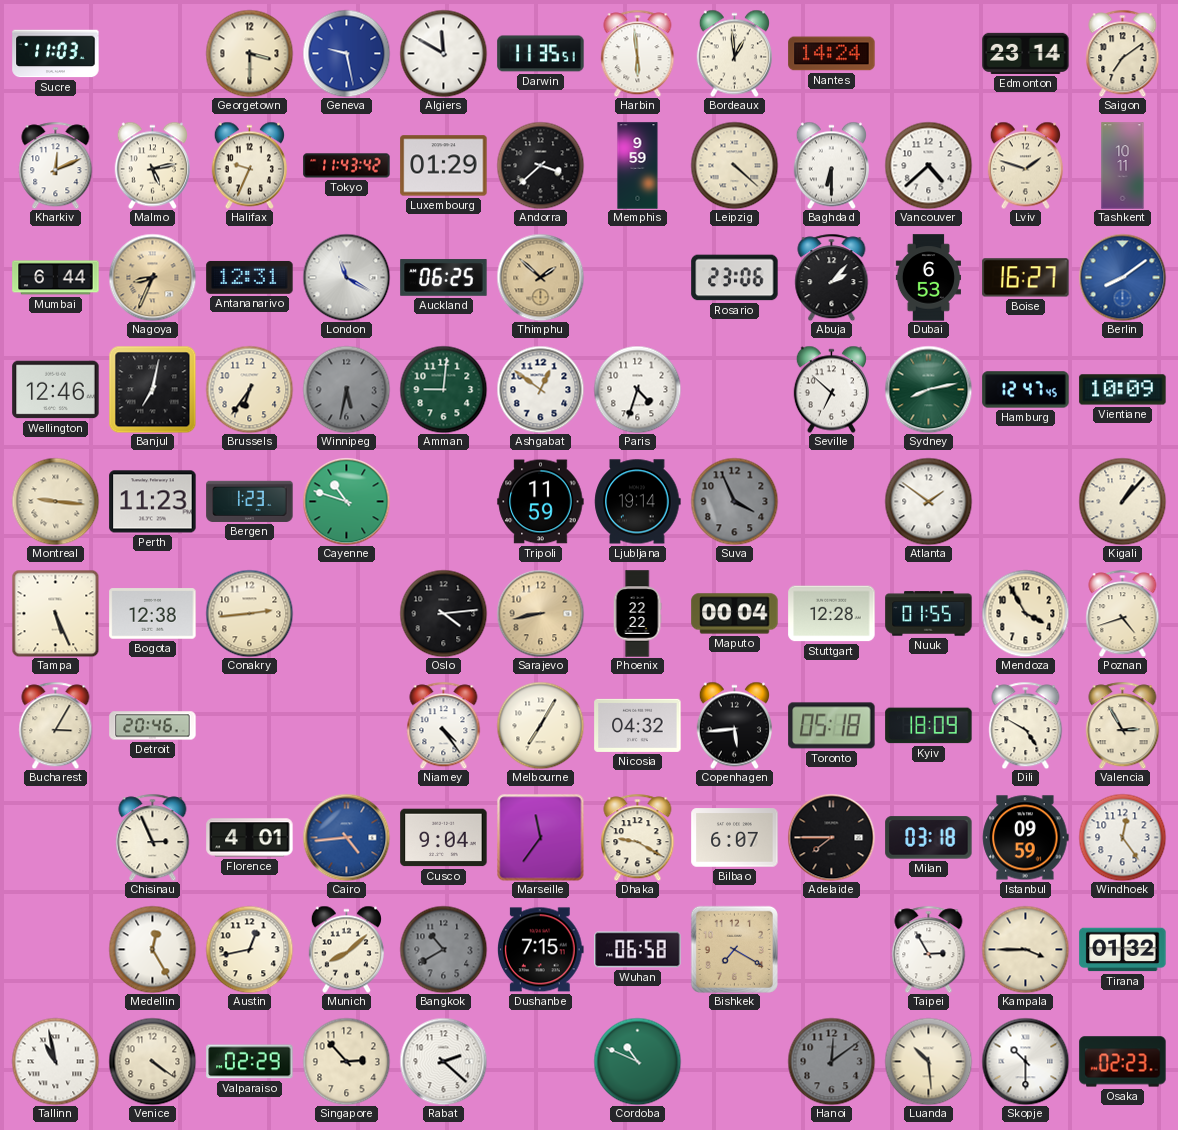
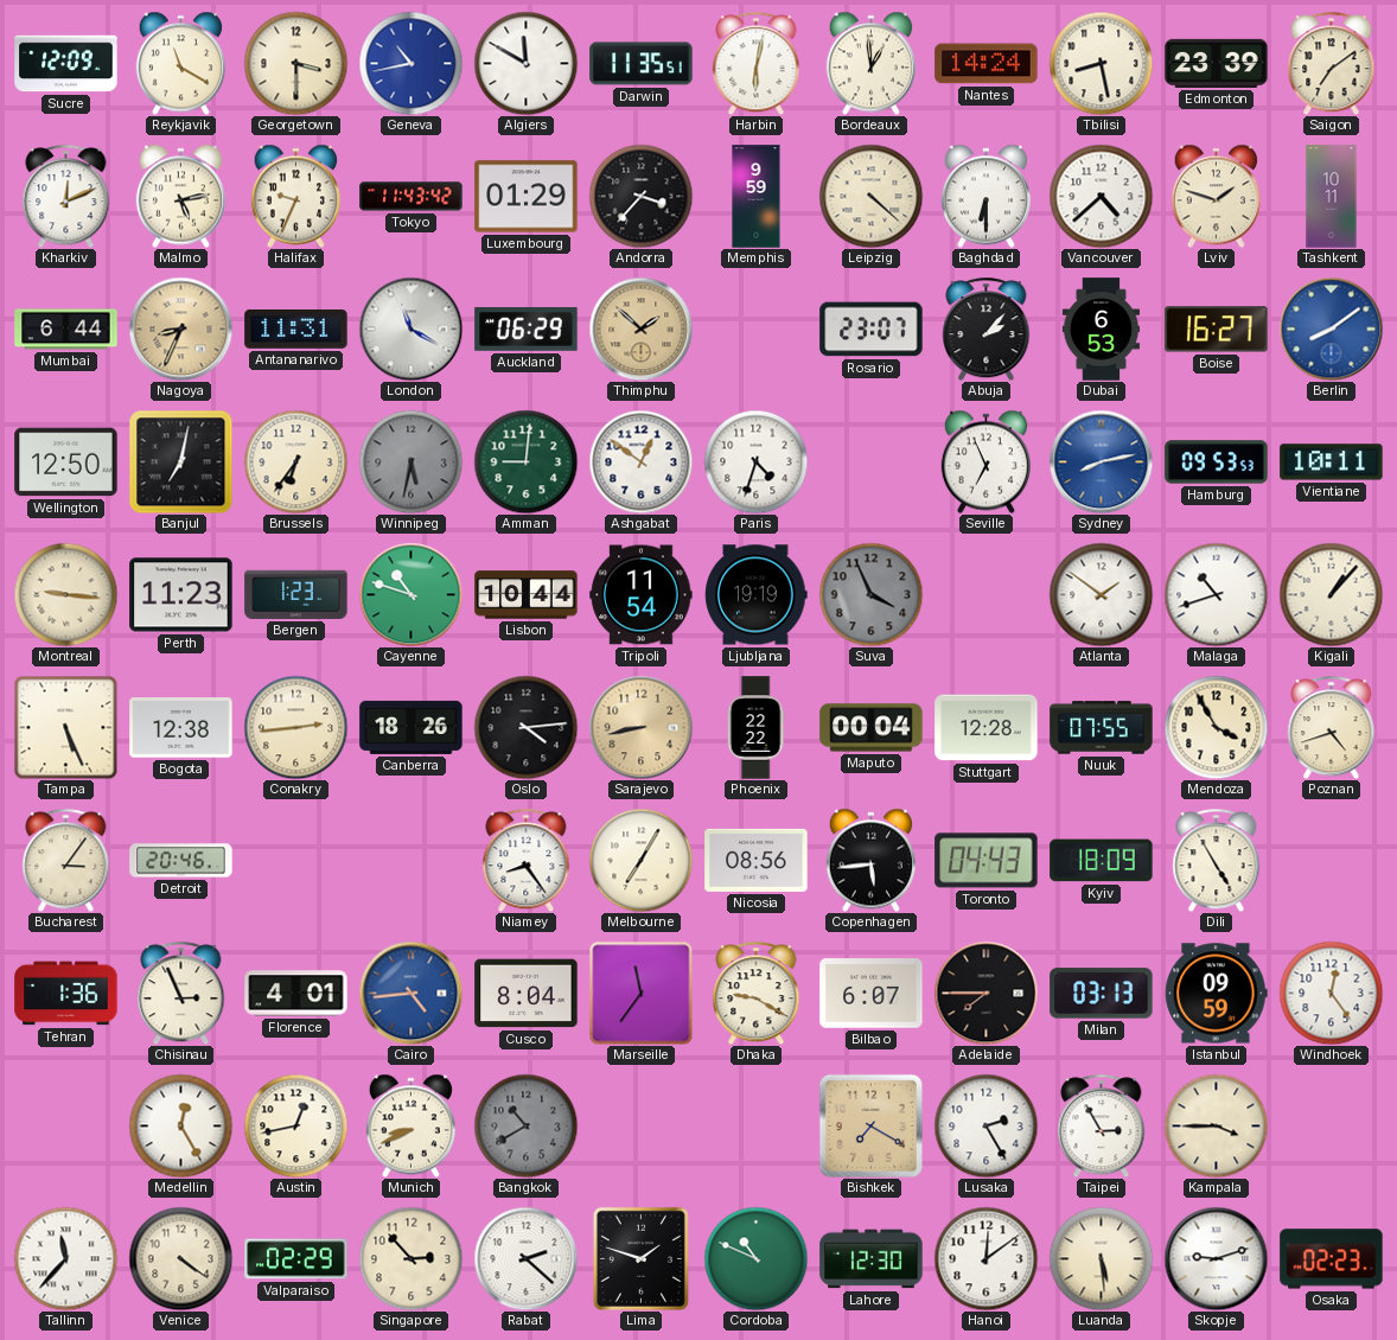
Sucre: 11:03 -> 12:09 (66, 64)
Reykjavik: none -> 11:20 (180, 63)
Geneva: 9:28 -> 10:43 (410, 63)
Harbin: 5:59 -> 6:02 (757, 63)
Tbilisi: none -> 8:28 (1101, 63)
Edmonton: 23:14 -> 23:39 (1217, 63)
Andorra: 3:38 -> 3:37 (640, 196)
Antananarivo: 12:31 -> 11:31 (296, 328)
Auckland: 06:25 -> 06:29 (527, 330)
Rosario: 23:06 -> 23:07 (872, 330)
Wellington: 12:46 -> 12:50 (66, 462)
Seville: 6:52 -> 6:56 (985, 461)
Sydney dial: green -> blue (1101, 461)
Hamburg: 12:47 -> 09:53 (1217, 462)
Vientiane: 10:09 -> 10:11 (1332, 462)
Lisbon: none -> 10:44 (527, 595)
Tripoli: 11:59 -> 11:54 (642, 595)
Ljubljana: 19:14 -> 19:19 (757, 595)
Malaga: none -> 10:42 (1216, 594)
Canberra: none -> 18:26 (412, 727)
Nuuk: 01:55 -> 07:55 (1102, 728)
Bucharest: 3:05 -> 3:06 (66, 860)
Niamey: 4:24 -> 8:24 (527, 860)
Nicosia: 04:32 -> 08:56 (757, 860)
Toronto: 05:18 -> 04:43 (987, 861)
Dili: 4:50 -> 4:55 (1217, 860)
Valencia: 2:55 -> none (1123, 725)
Tehran: none -> 1:36 (66, 994)
Cusco: 9:04 -> 8:04 (527, 994)
Milan: 03:18 -> 03:13 (1102, 994)
Munich: 8:08 -> 8:41 (410, 1125)
Dushanbe: 7:15 -> none (540, 950)
Wuhan: 06:58 -> none (638, 950)
Lusaka: none -> 2:25 (985, 1125)
Tirana: 01:32 -> none (1123, 950)
Tallinn: 10:58 -> 11:37 (65, 1258)
Lima: none -> 1:48 (640, 1258)
Lahore: none -> 12:30 (872, 1259)
Hanoi dial: grey -> white (985, 1258)
Luanda: 10:29 -> 5:29 (1101, 1258)
Skopje: 10:30 -> 9:12 (1216, 1258)
